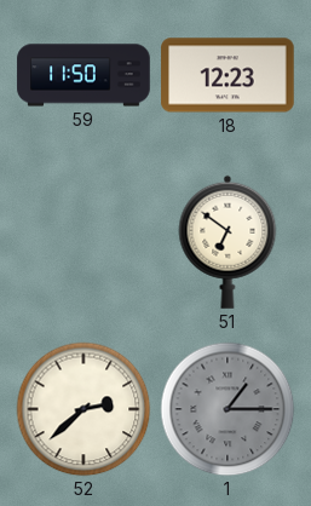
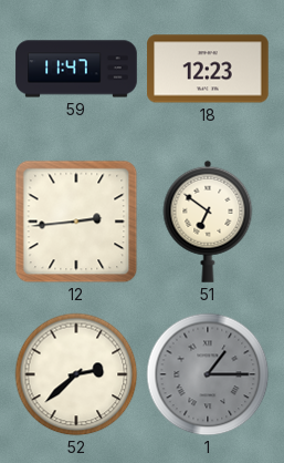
59: 11:50 -> 11:47 (76, 69)
12: none -> 2:44 (76, 222)
